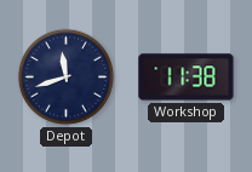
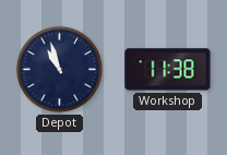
Depot: 11:42 -> 10:57 (59, 69)
